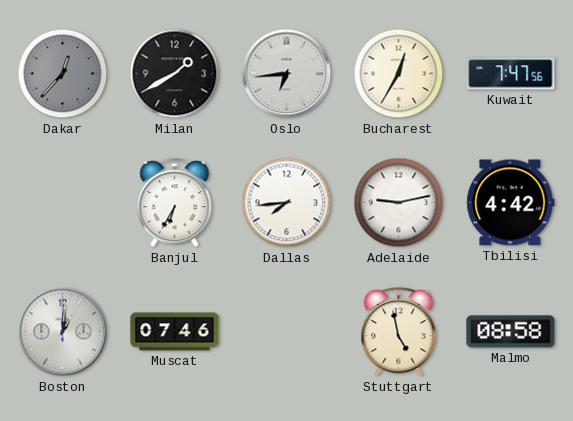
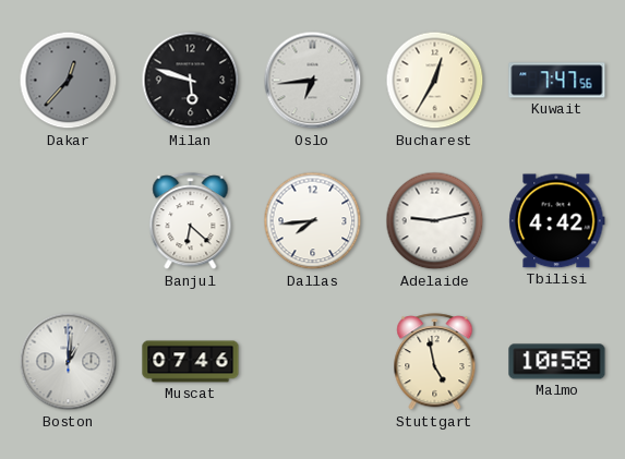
Milan: 1:40 -> 5:48 (191, 81)
Banjul: 6:35 -> 6:22 (191, 221)
Malmo: 08:58 -> 10:58 (557, 362)
